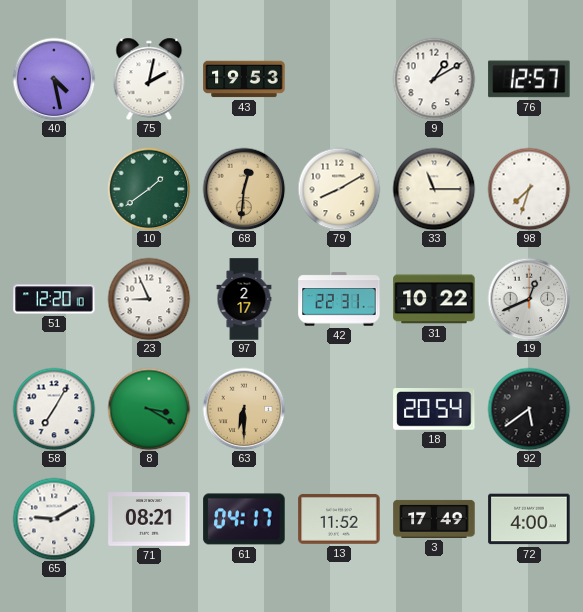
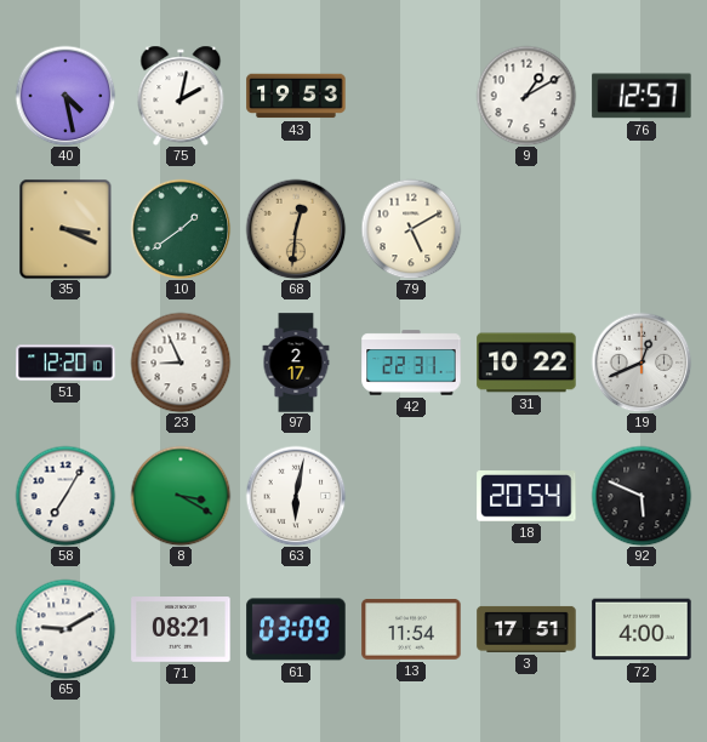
35: none -> 3:19 (65, 229)
79: 8:10 -> 5:10 (411, 229)
33: 11:15 -> none (434, 189)
98: 7:33 -> none (529, 189)
63: 6:30 -> 6:02 (296, 496)
63 dial: champagne -> white (296, 496)
92: 5:39 -> 5:49 (642, 496)
61: 04:17 -> 03:09 (296, 629)
13: 11:52 -> 11:54 (411, 629)
3: 17:49 -> 17:51 (526, 629)
